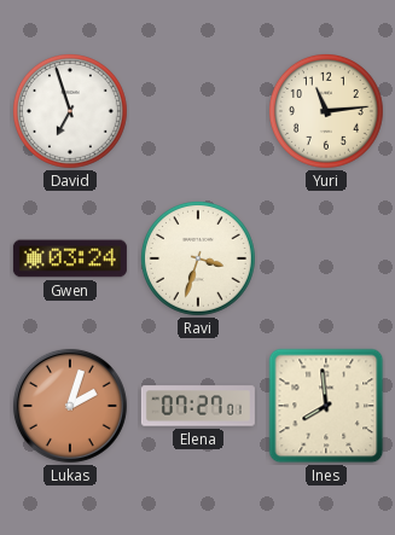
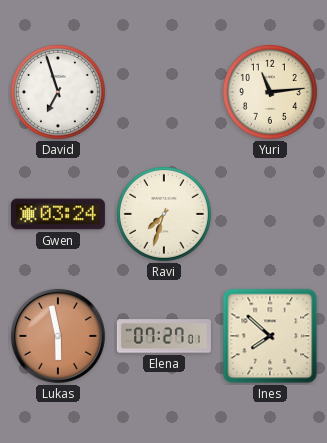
Ravi: 3:33 -> 7:33 (164, 215)
Lukas: 2:03 -> 5:58 (58, 336)
Ines: 7:59 -> 7:52 (270, 336)
